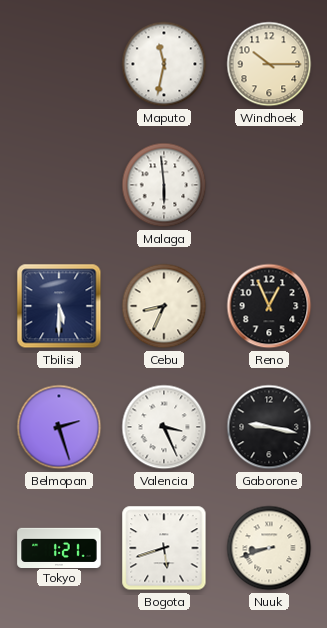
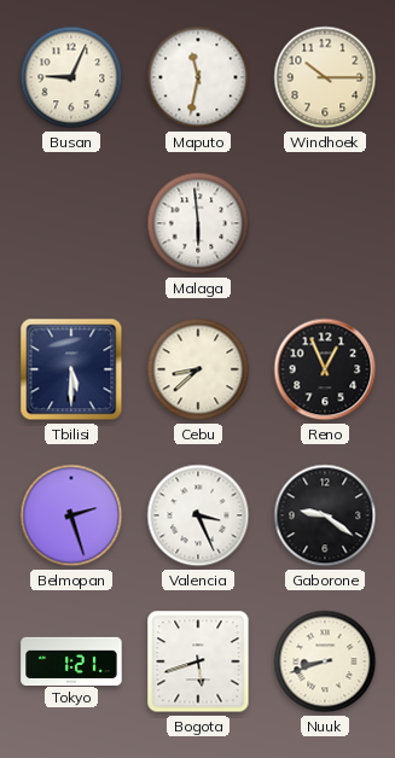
Busan: none -> 9:04 (71, 77)
Cebu: 8:34 -> 8:38 (198, 369)
Gaborone: 9:17 -> 9:21 (325, 515)
